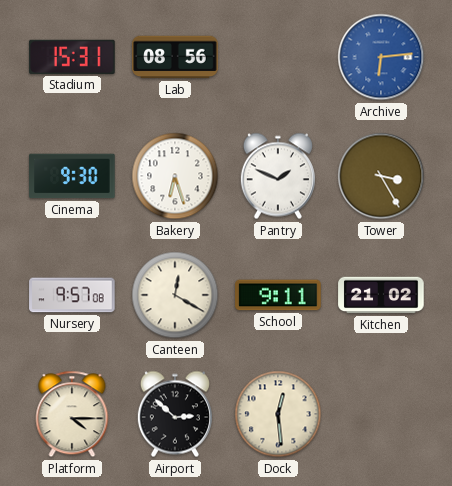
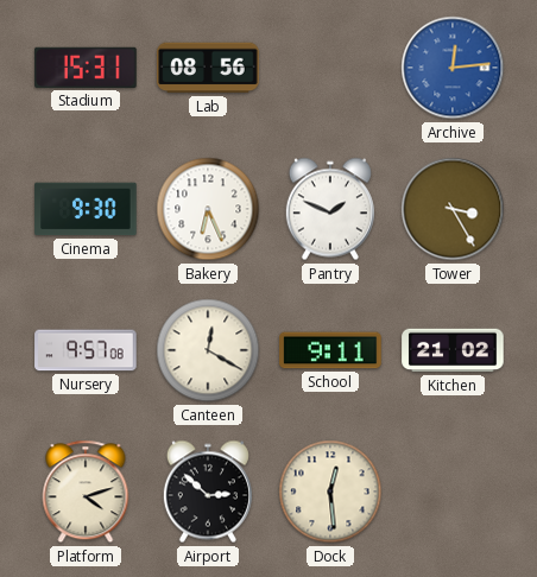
Archive: 6:14 -> 12:14 (453, 68)
Bakery: 6:27 -> 6:26 (208, 209)
Platform: 4:15 -> 4:12 (86, 492)
